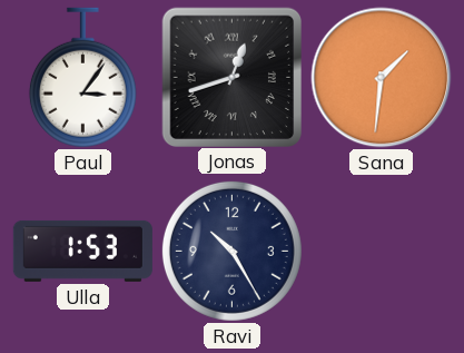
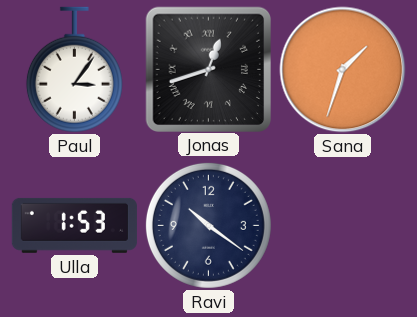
Sana: 1:31 -> 1:33 (343, 70)
Ravi: 10:25 -> 10:21 (208, 225)
